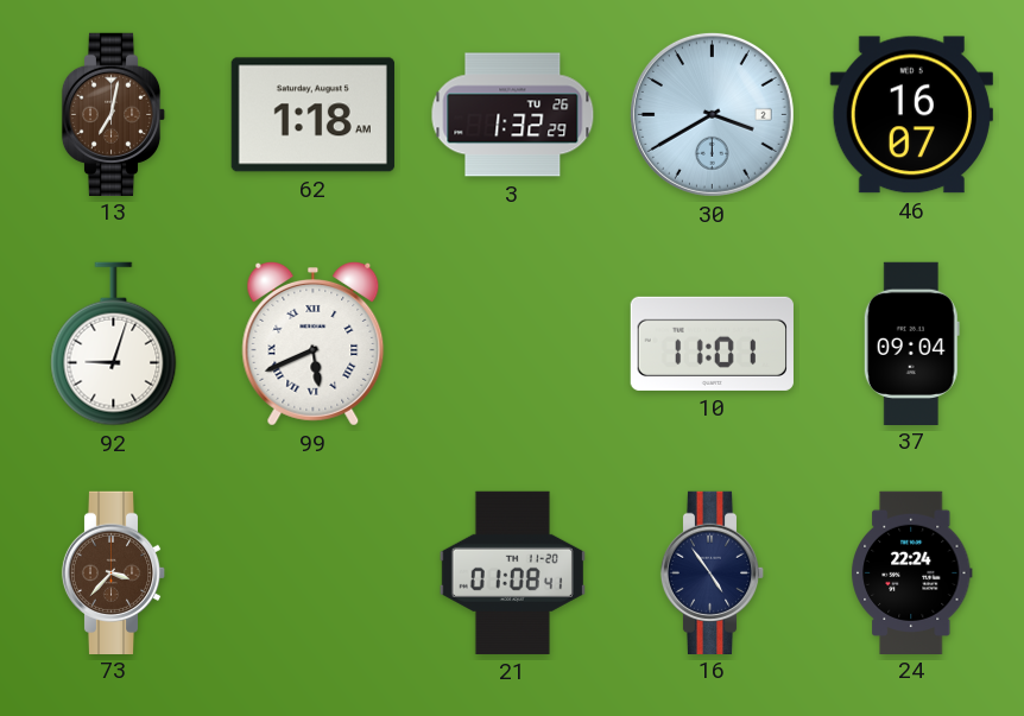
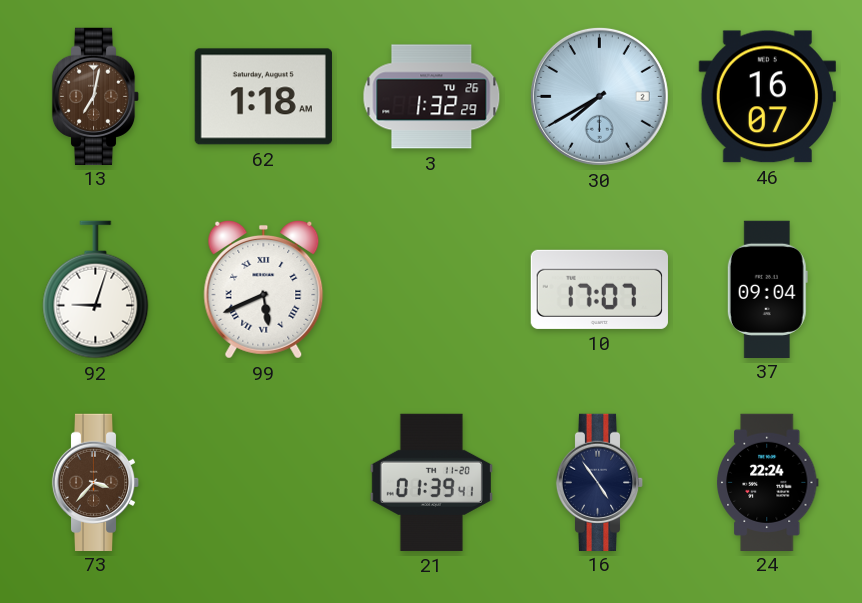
30: 3:40 -> 7:40 (599, 96)
10: 11:01 -> 17:07 (599, 289)
21: 01:08 -> 01:39 (431, 482)
